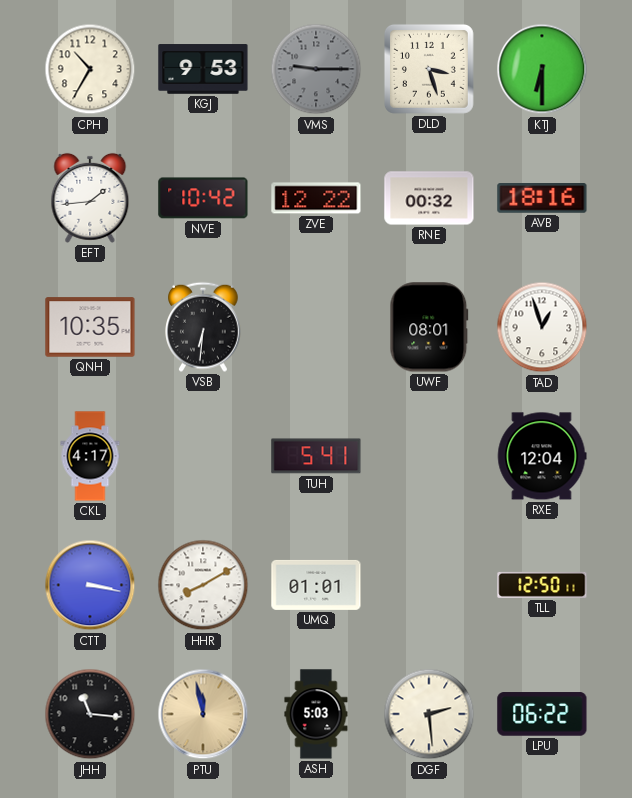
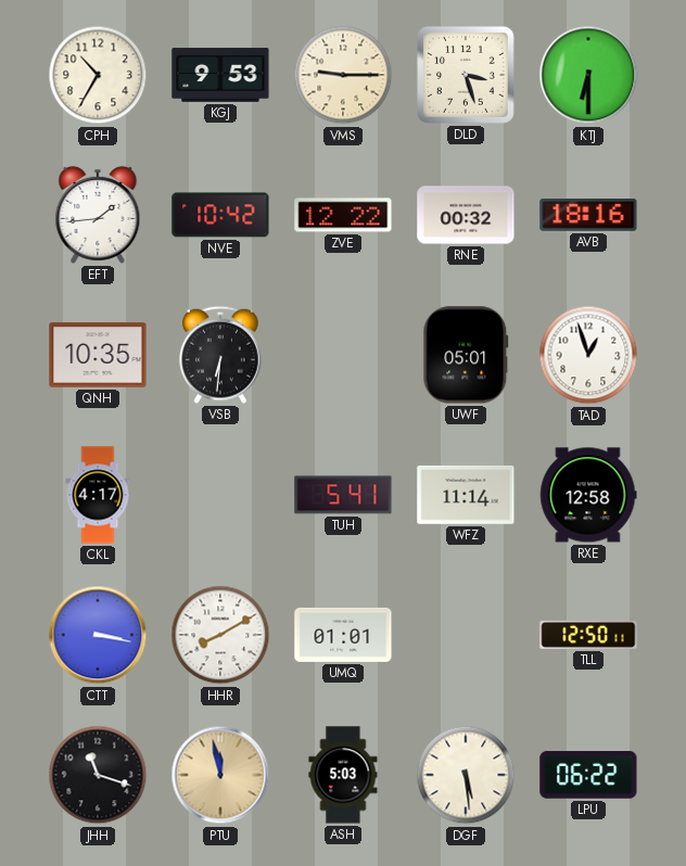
VMS dial: grey -> cream (343, 75)
UWF: 08:01 -> 05:01 (466, 355)
WFZ: none -> 11:14 (466, 495)
RXE: 12:04 -> 12:58 (588, 495)
JHH: 11:16 -> 11:18 (98, 775)
DGF: 2:29 -> 5:29 (466, 775)
